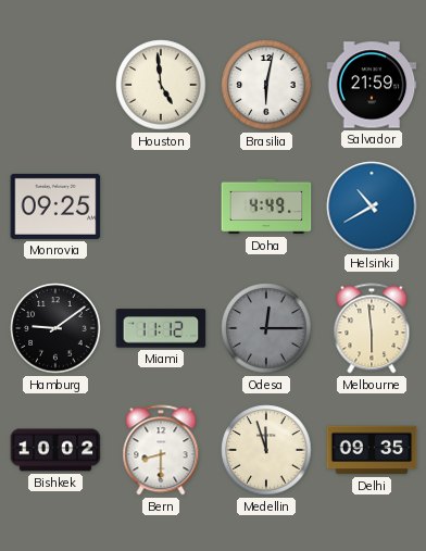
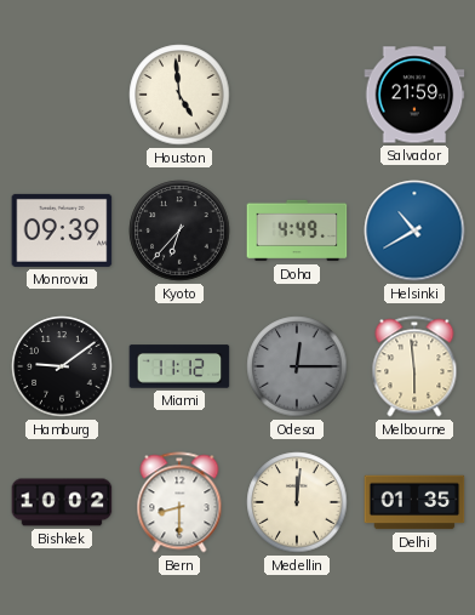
Brasilia: 6:02 -> none (266, 85)
Monrovia: 09:25 -> 09:39 (62, 230)
Kyoto: none -> 6:37 (179, 230)
Medellin: 11:57 -> 12:01 (297, 502)
Delhi: 09:35 -> 01:35 (414, 502)
